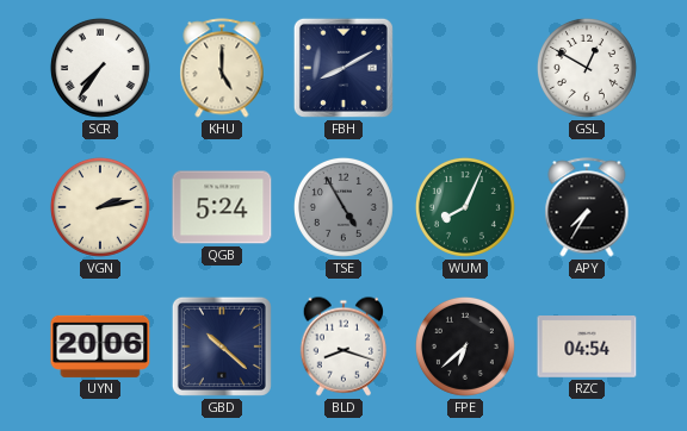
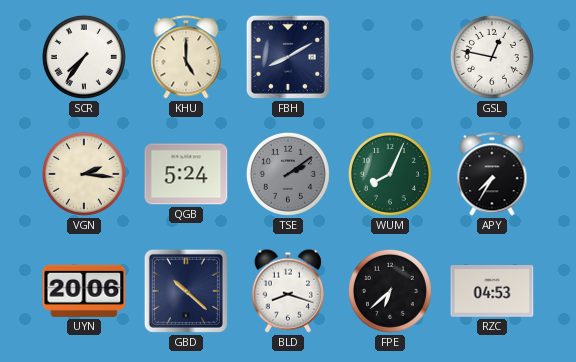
GSL: 12:50 -> 12:47 (492, 57)
VGN: 2:13 -> 2:16 (84, 174)
TSE: 4:55 -> 2:09 (288, 174)
RZC: 04:54 -> 04:53 (492, 292)
